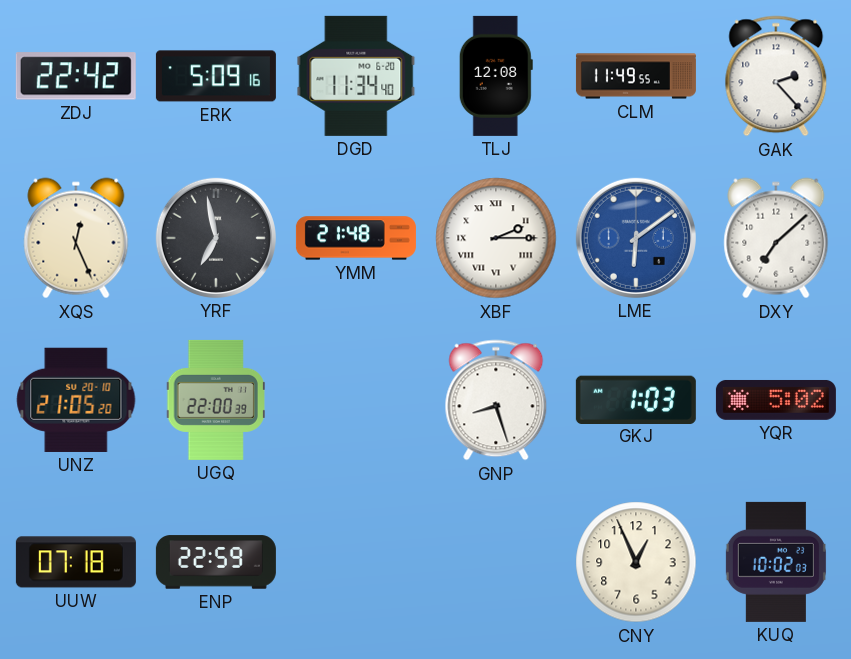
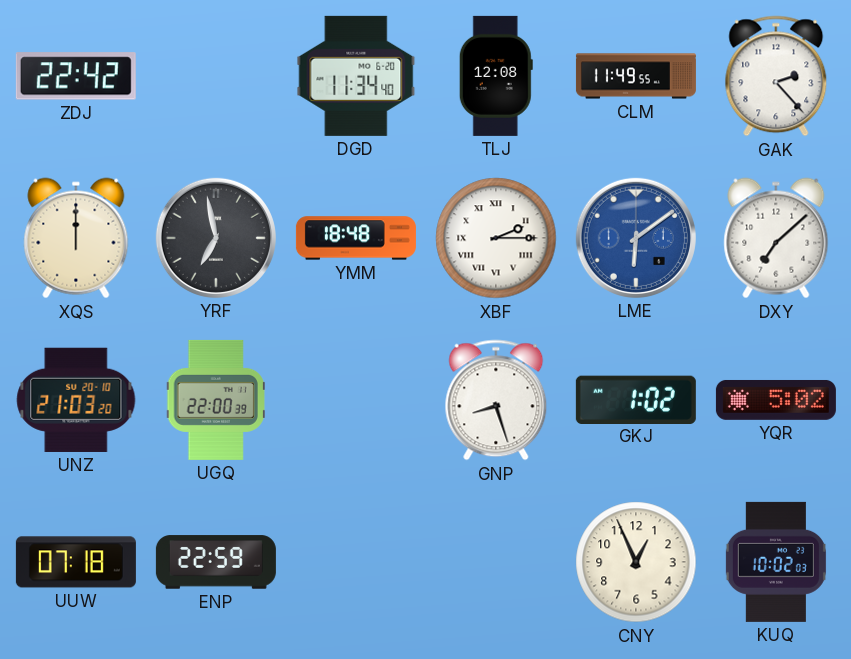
ERK: 5:09 -> none (216, 76)
XQS: 12:26 -> 12:00 (76, 238)
YMM: 21:48 -> 18:48 (356, 238)
UNZ: 21:05 -> 21:03 (76, 400)
GKJ: 1:03 -> 1:02 (636, 399)
